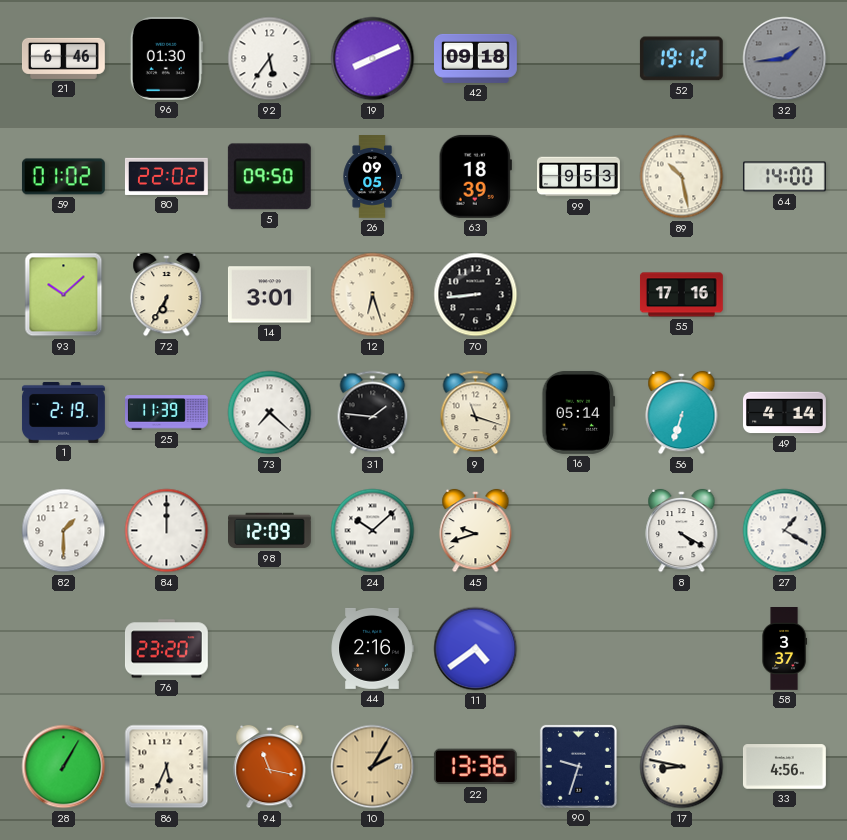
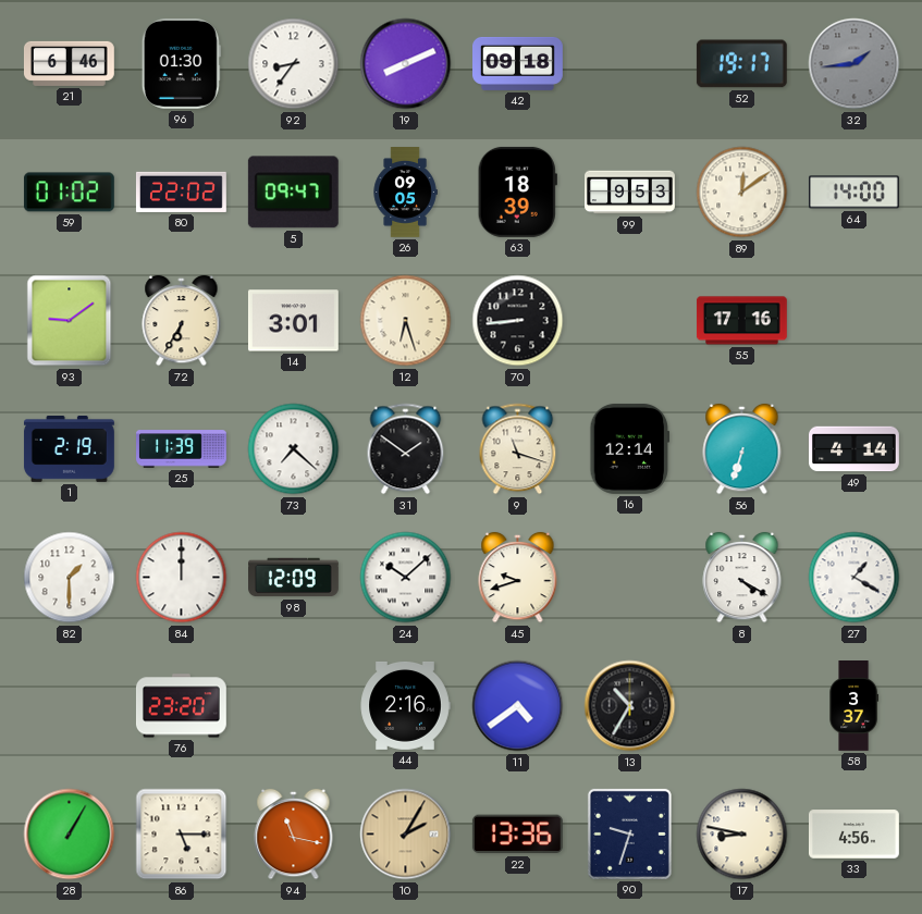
92: 5:36 -> 8:36 (294, 64)
52: 19:12 -> 19:17 (741, 64)
5: 09:50 -> 09:47 (293, 193)
89: 10:28 -> 12:09 (742, 193)
93: 10:08 -> 9:09 (70, 321)
31: 1:46 -> 1:51 (406, 449)
16: 05:14 -> 12:14 (630, 448)
13: none -> 10:35 (630, 706)
86: 5:34 -> 5:15 (182, 835)
